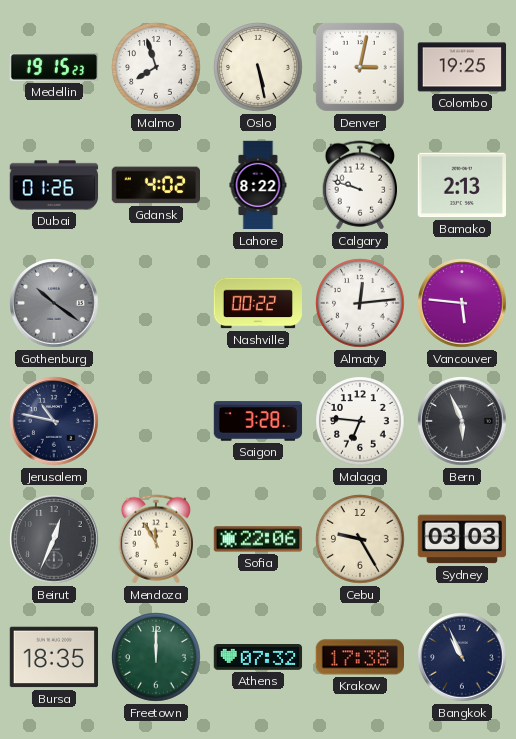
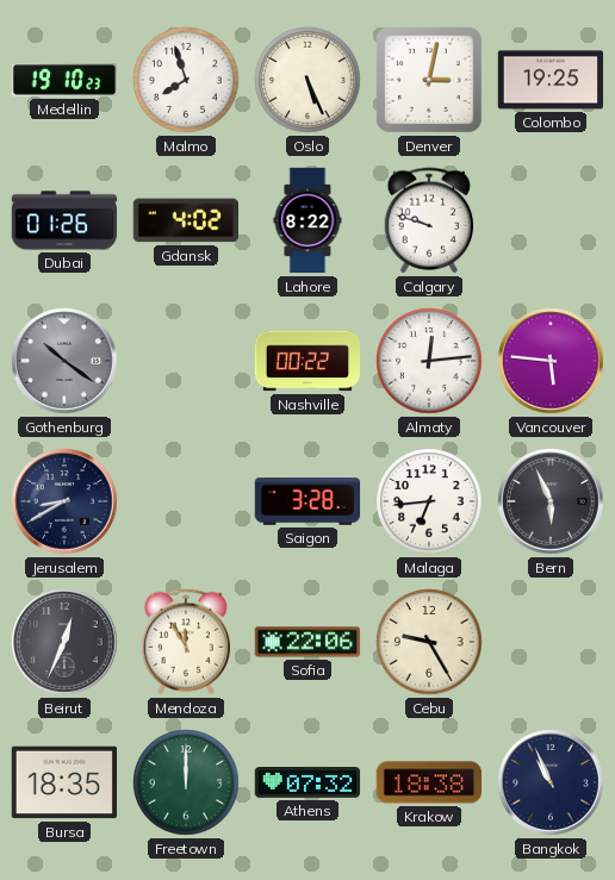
Medellin: 19:15 -> 19:10 (64, 80)
Oslo: 5:28 -> 5:26 (307, 80)
Bamako: 2:13 -> none (461, 185)
Jerusalem: 10:47 -> 8:40 (64, 501)
Malaga: 6:46 -> 6:44 (429, 501)
Sydney: 03:03 -> none (462, 539)
Krakow: 17:38 -> 18:38 (428, 782)
